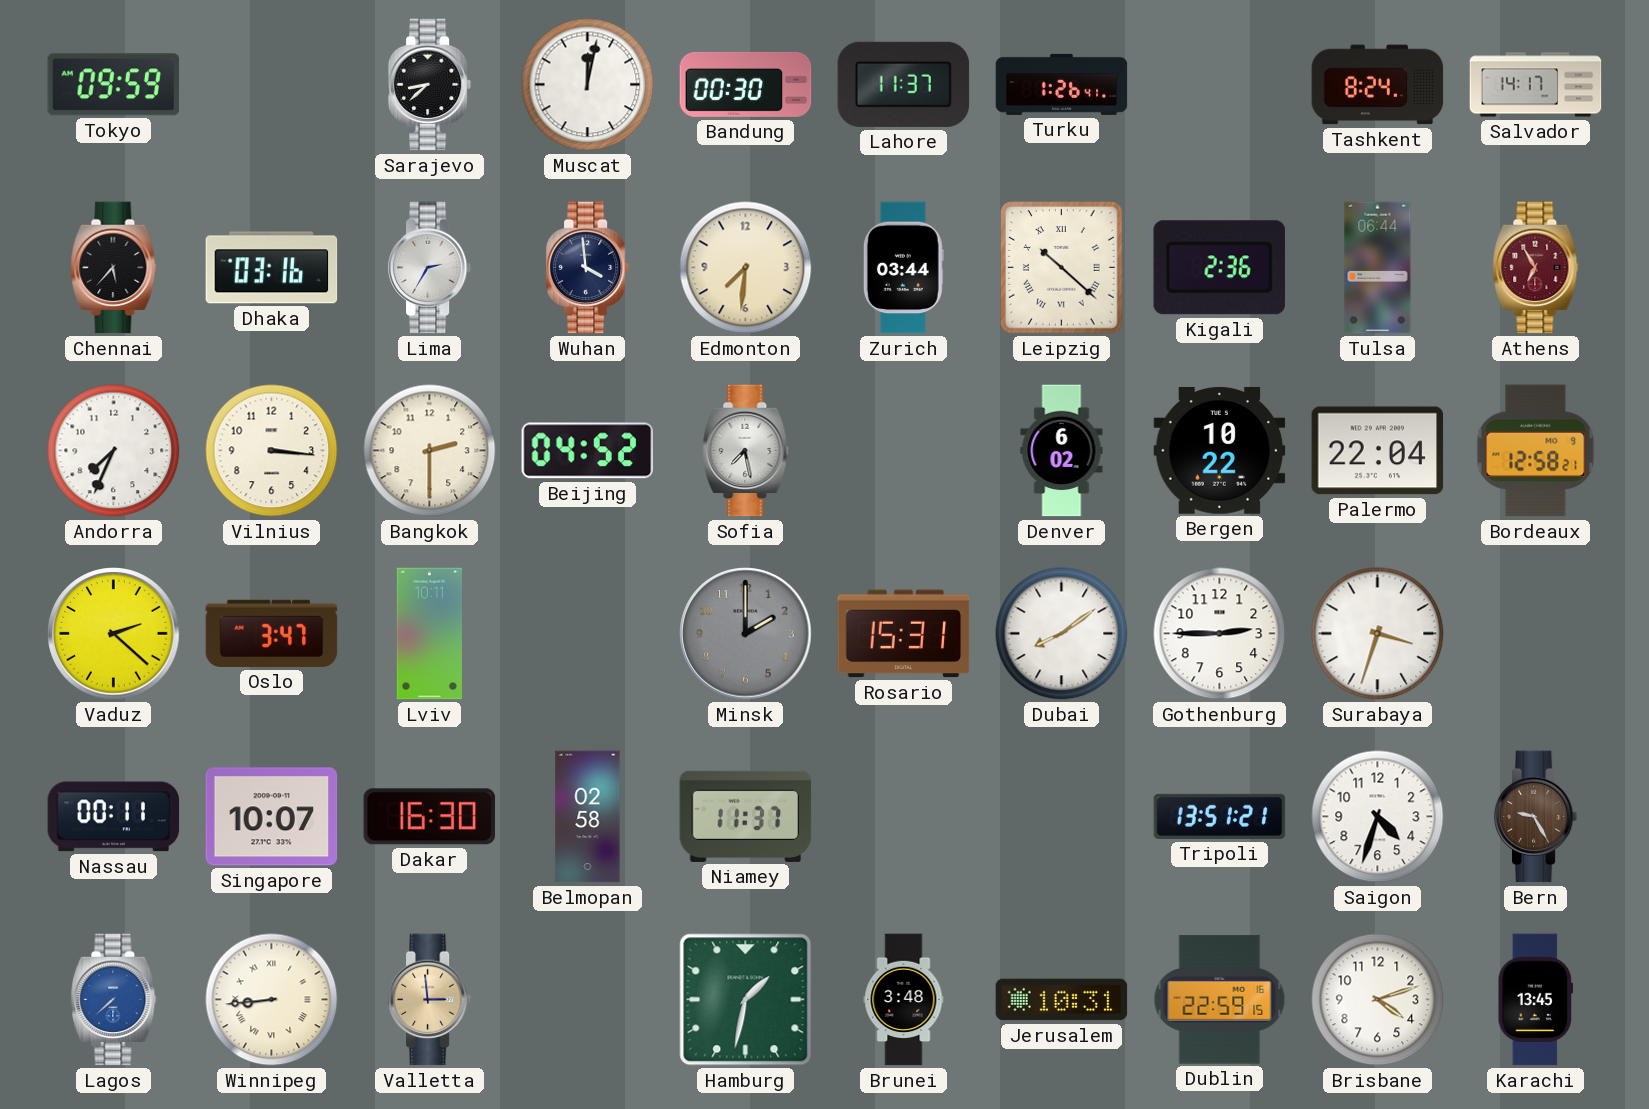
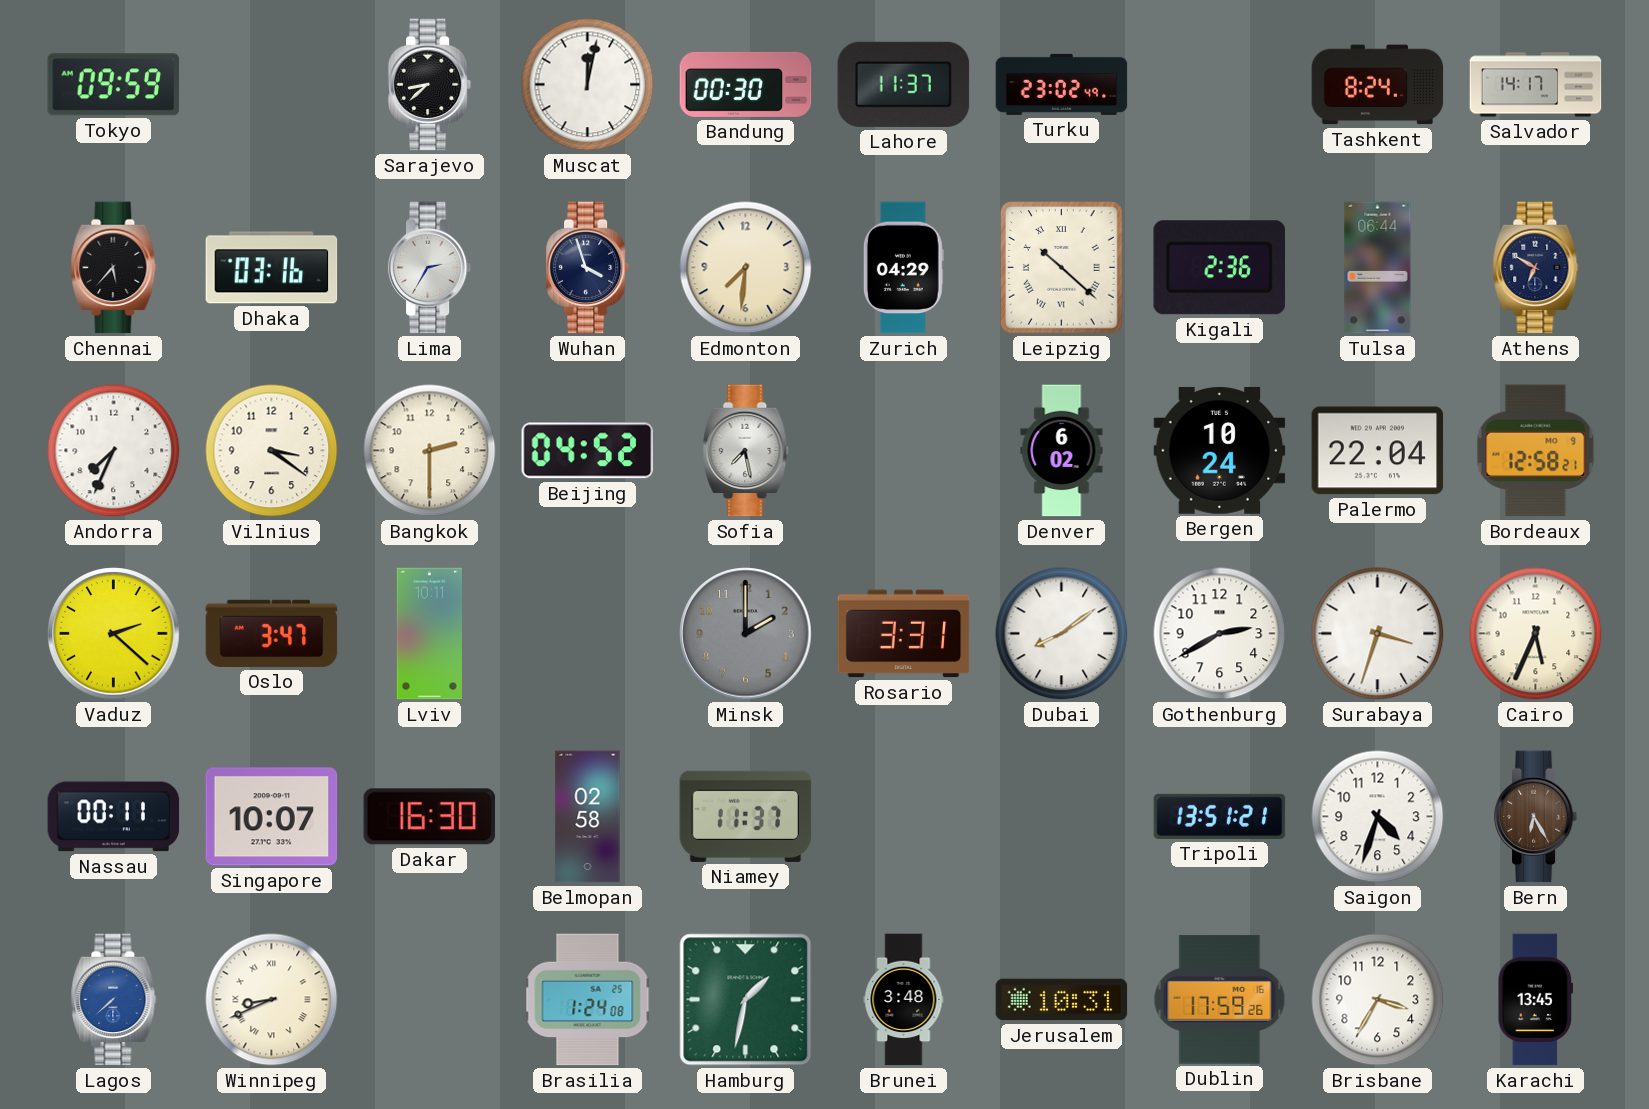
Turku: 1:26 -> 23:02 (1062, 84)
Wuhan: 3:59 -> 3:57 (588, 268)
Zurich: 03:44 -> 04:29 (903, 268)
Athens: 6:55 -> 6:50 (1536, 268)
Athens dial: burgundy -> navy (1536, 268)
Vilnius: 3:16 -> 3:21 (272, 451)
Bergen: 10:22 -> 10:24 (1220, 450)
Rosario: 15:31 -> 3:31 (904, 634)
Gothenburg: 2:45 -> 2:40 (1220, 634)
Cairo: none -> 5:34 (1536, 634)
Bern: 9:25 -> 6:25 (1536, 817)
Winnipeg: 8:44 -> 8:41 (272, 1000)
Valletta: 2:59 -> none (430, 1000)
Brasilia: none -> 1:24 (588, 1000)
Dublin: 22:59 -> 17:59 (1220, 1000)
Brisbane: 4:12 -> 3:35 (1378, 1000)
